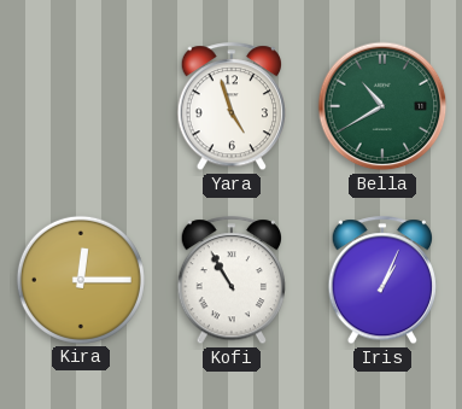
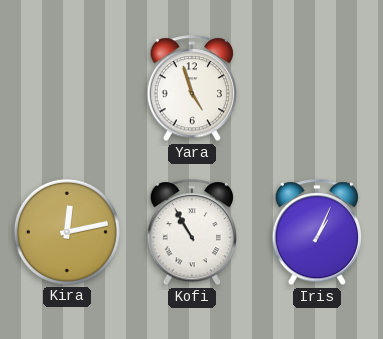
Bella: 10:40 -> none (382, 106)
Kira: 12:15 -> 12:13 (67, 232)
